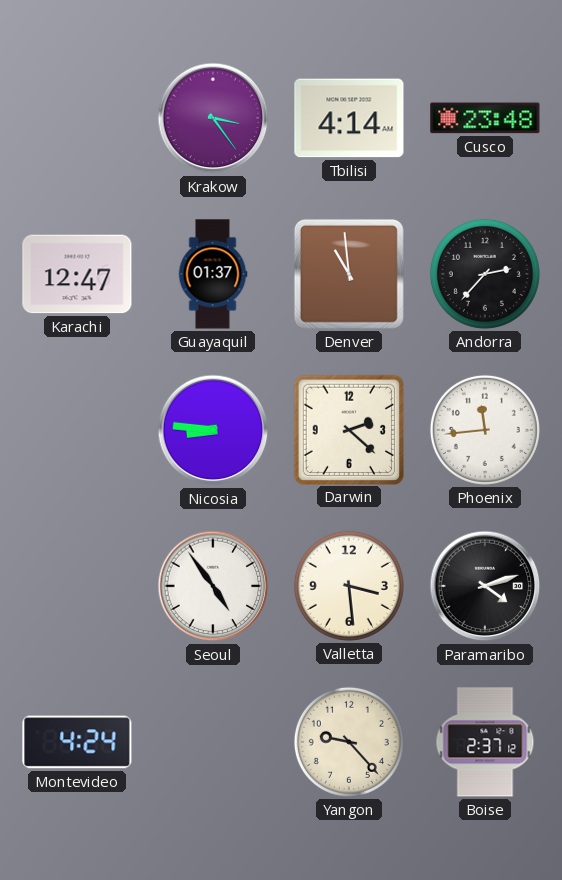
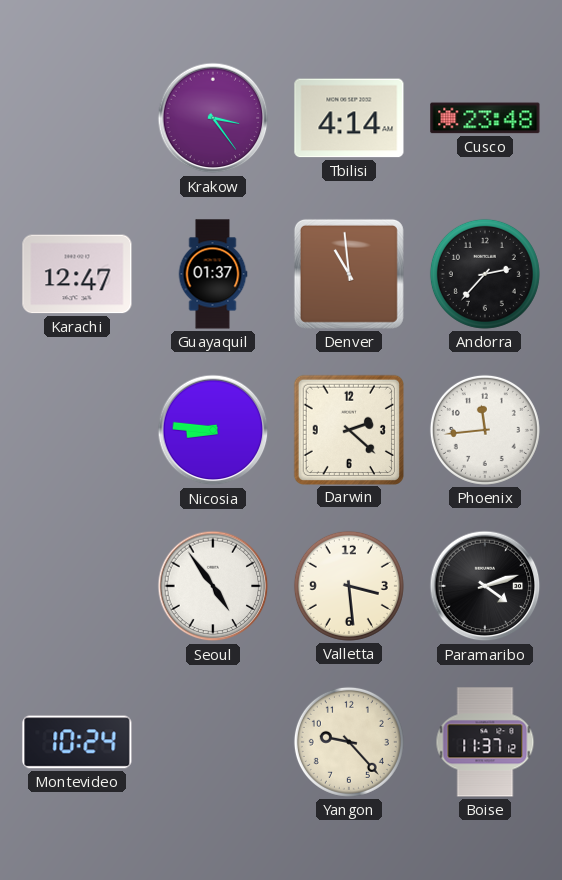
Montevideo: 4:24 -> 10:24 (77, 742)
Boise: 2:37 -> 11:37 (485, 742)
